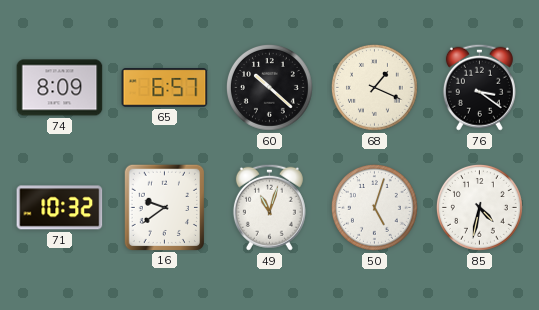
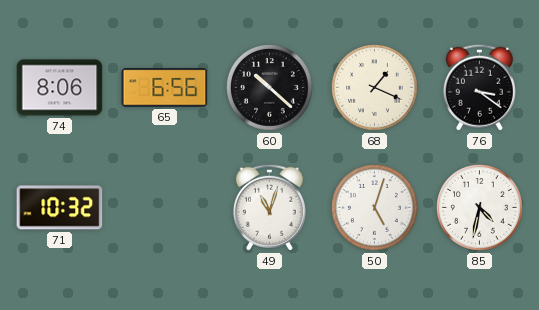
74: 8:09 -> 8:06 (60, 88)
65: 6:57 -> 6:56 (165, 88)
16: 9:39 -> none (164, 207)
